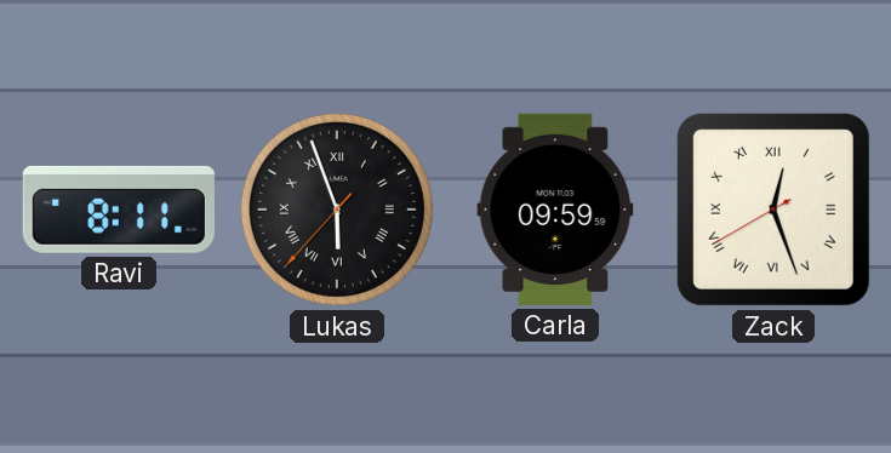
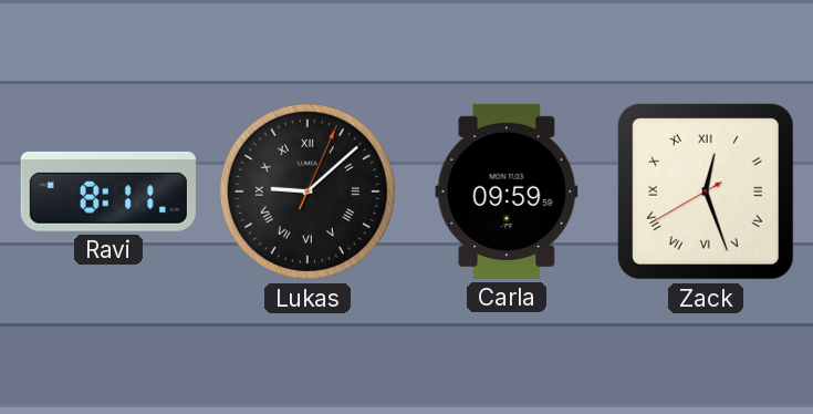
Lukas: 5:56 -> 9:08 (308, 192)
